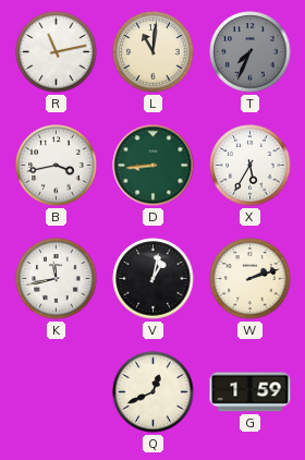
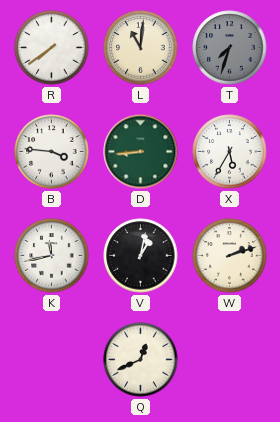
R: 11:13 -> 7:39 (52, 48)
T: 7:34 -> 7:33 (230, 48)
B: 3:43 -> 3:46 (52, 152)
G: 1:59 -> none (251, 392)
